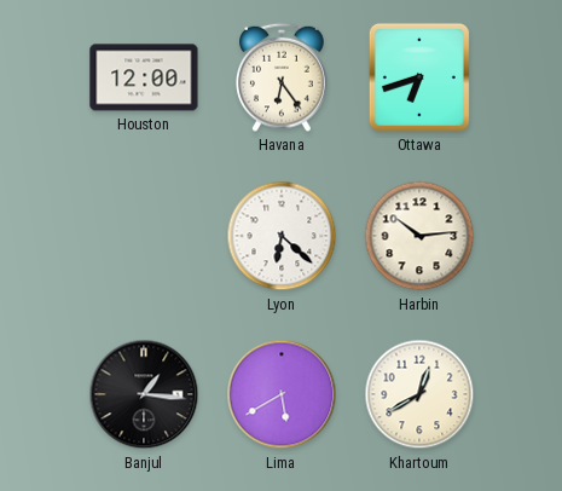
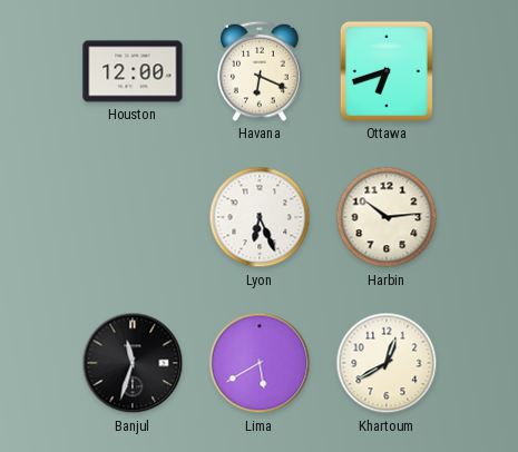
Havana: 6:24 -> 6:19 (260, 71)
Lyon: 6:22 -> 6:26 (260, 217)
Banjul: 1:16 -> 11:33 (133, 363)
